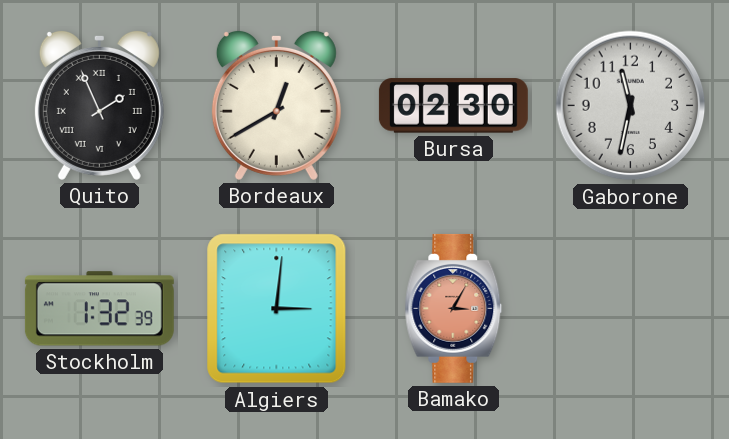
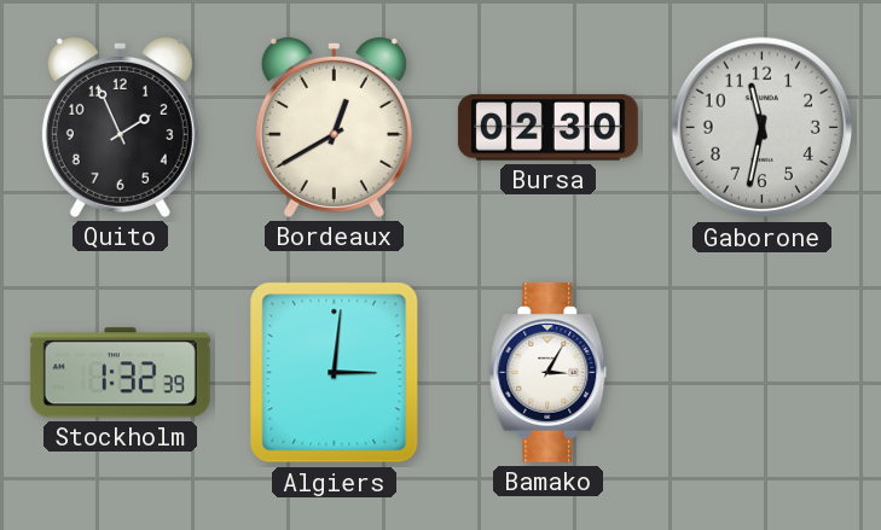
Quito numerals: Roman -> Arabic (120, 127)
Bamako dial: salmon -> white (549, 372)
